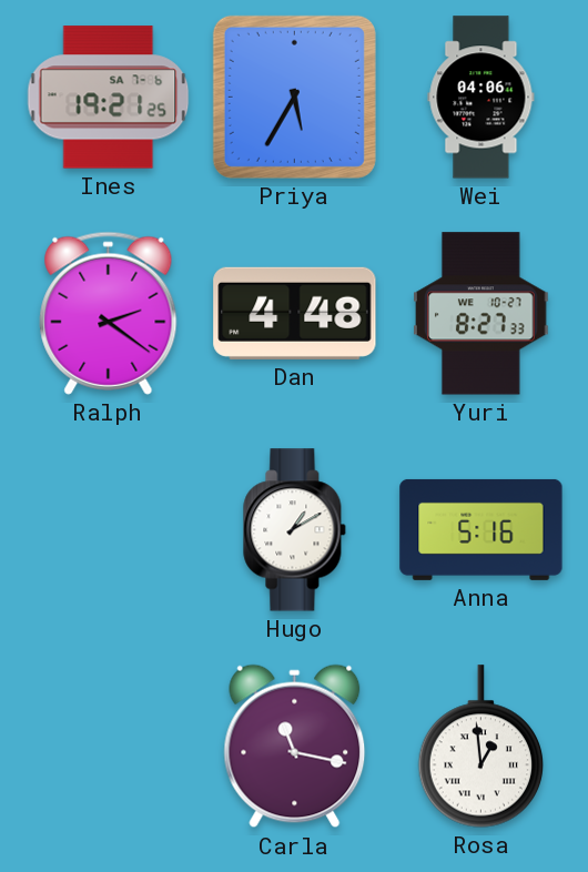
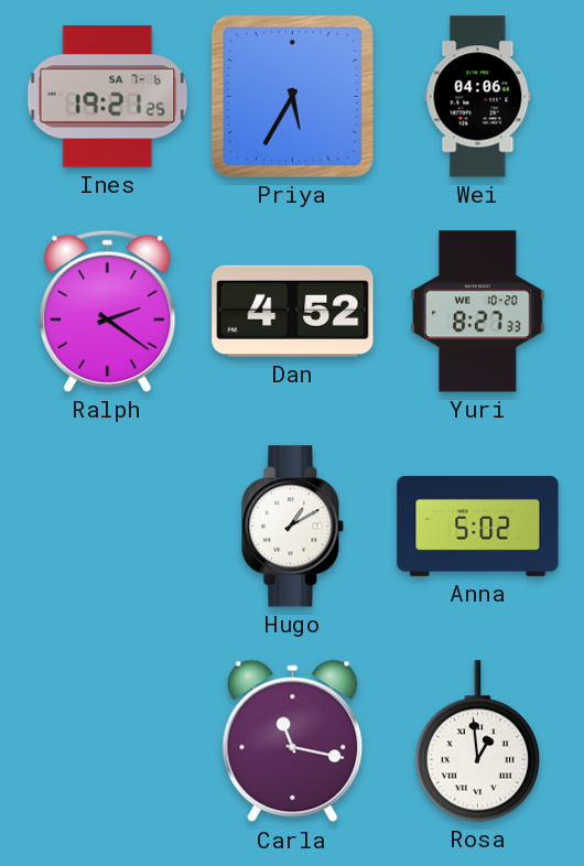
Dan: 4:48 -> 4:52 (293, 311)
Yuri date: WE 10-27 -> WE 10-20 (478, 312)
Anna: 5:16 -> 5:02 (478, 526)
